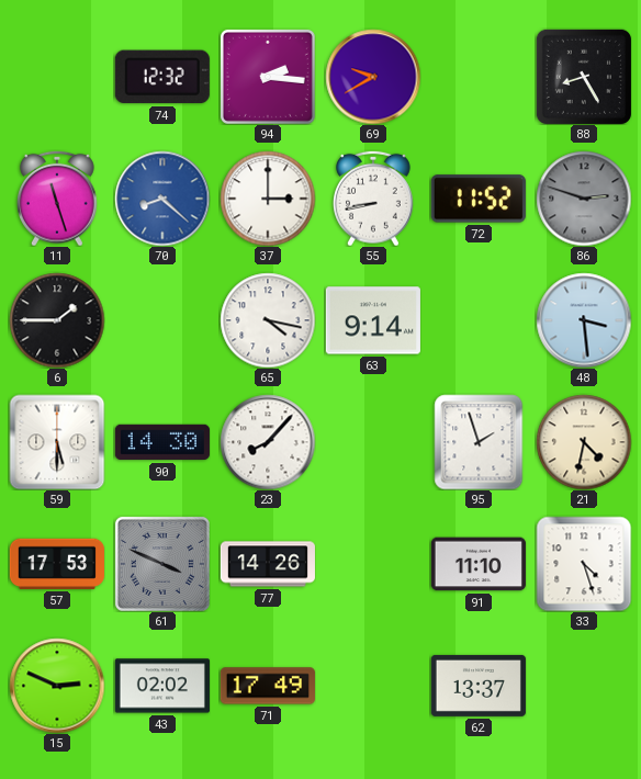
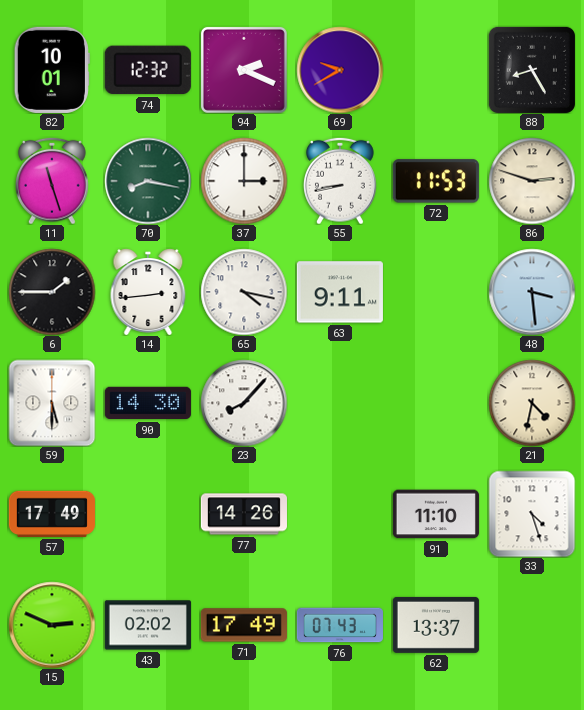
82: none -> 10:01 (52, 70)
94: 2:16 -> 2:19 (244, 70)
70: 8:22 -> 8:17 (148, 181)
70 dial: blue -> green (148, 181)
72: 11:52 -> 11:53 (436, 181)
86 dial: grey -> cream (532, 181)
14: none -> 2:44 (148, 292)
63: 9:14 -> 9:11 (340, 292)
95: 1:57 -> none (479, 442)
57: 17:53 -> 17:49 (52, 514)
61: 3:49 -> none (162, 564)
76: none -> 07:43 (339, 625)
